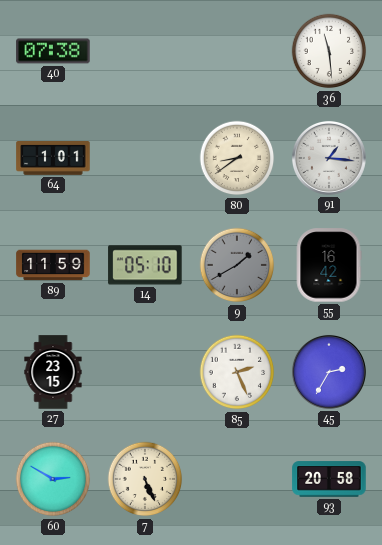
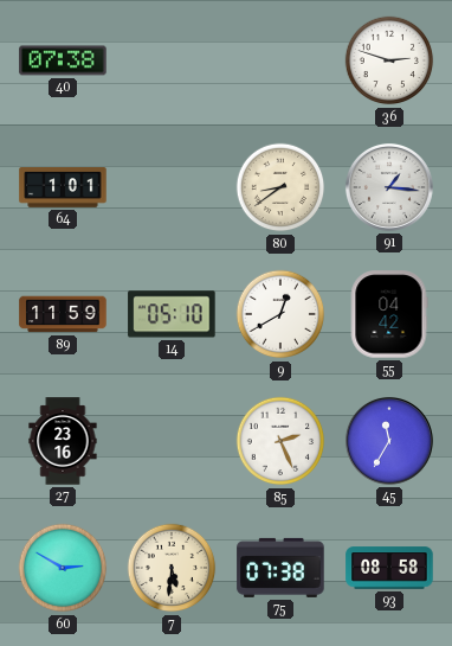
36: 11:29 -> 2:48 (389, 60)
9: 1:40 -> 12:40 (280, 314)
9 dial: grey -> white (280, 314)
55: 16:42 -> 04:42 (389, 314)
27: 23:15 -> 23:16 (63, 441)
45: 2:35 -> 11:35 (389, 441)
7: 5:26 -> 5:31 (172, 568)
75: none -> 07:38 (280, 568)
93: 20:58 -> 08:58 (389, 568)
